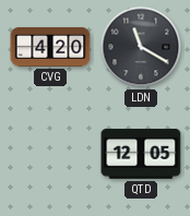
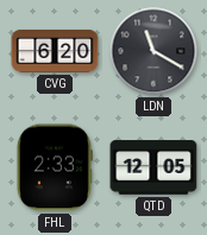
CVG: 4:20 -> 6:20 (55, 51)
FHL: none -> 2:33 (54, 167)
